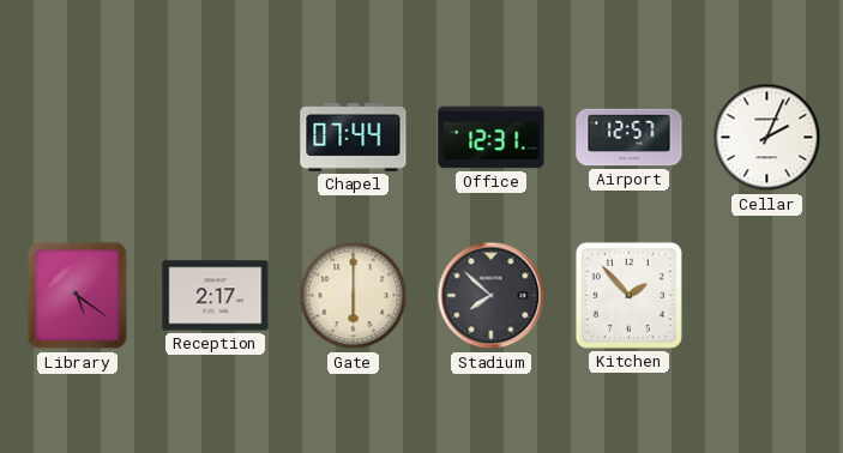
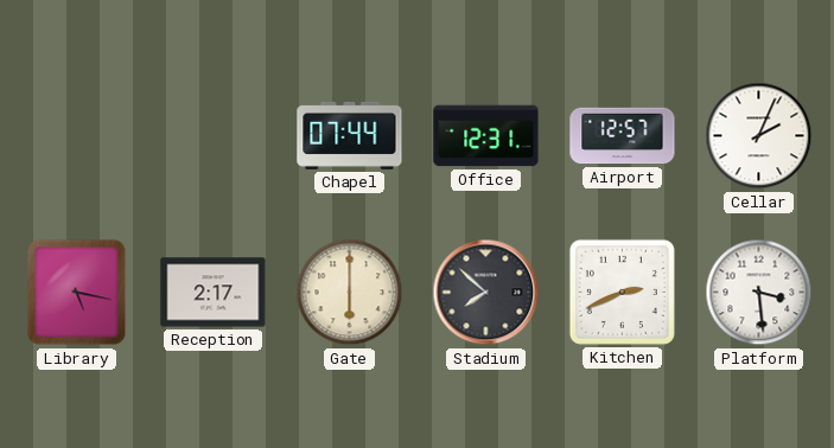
Library: 5:21 -> 5:17 (77, 293)
Kitchen: 1:53 -> 2:41 (622, 292)
Platform: none -> 3:29 (759, 293)
